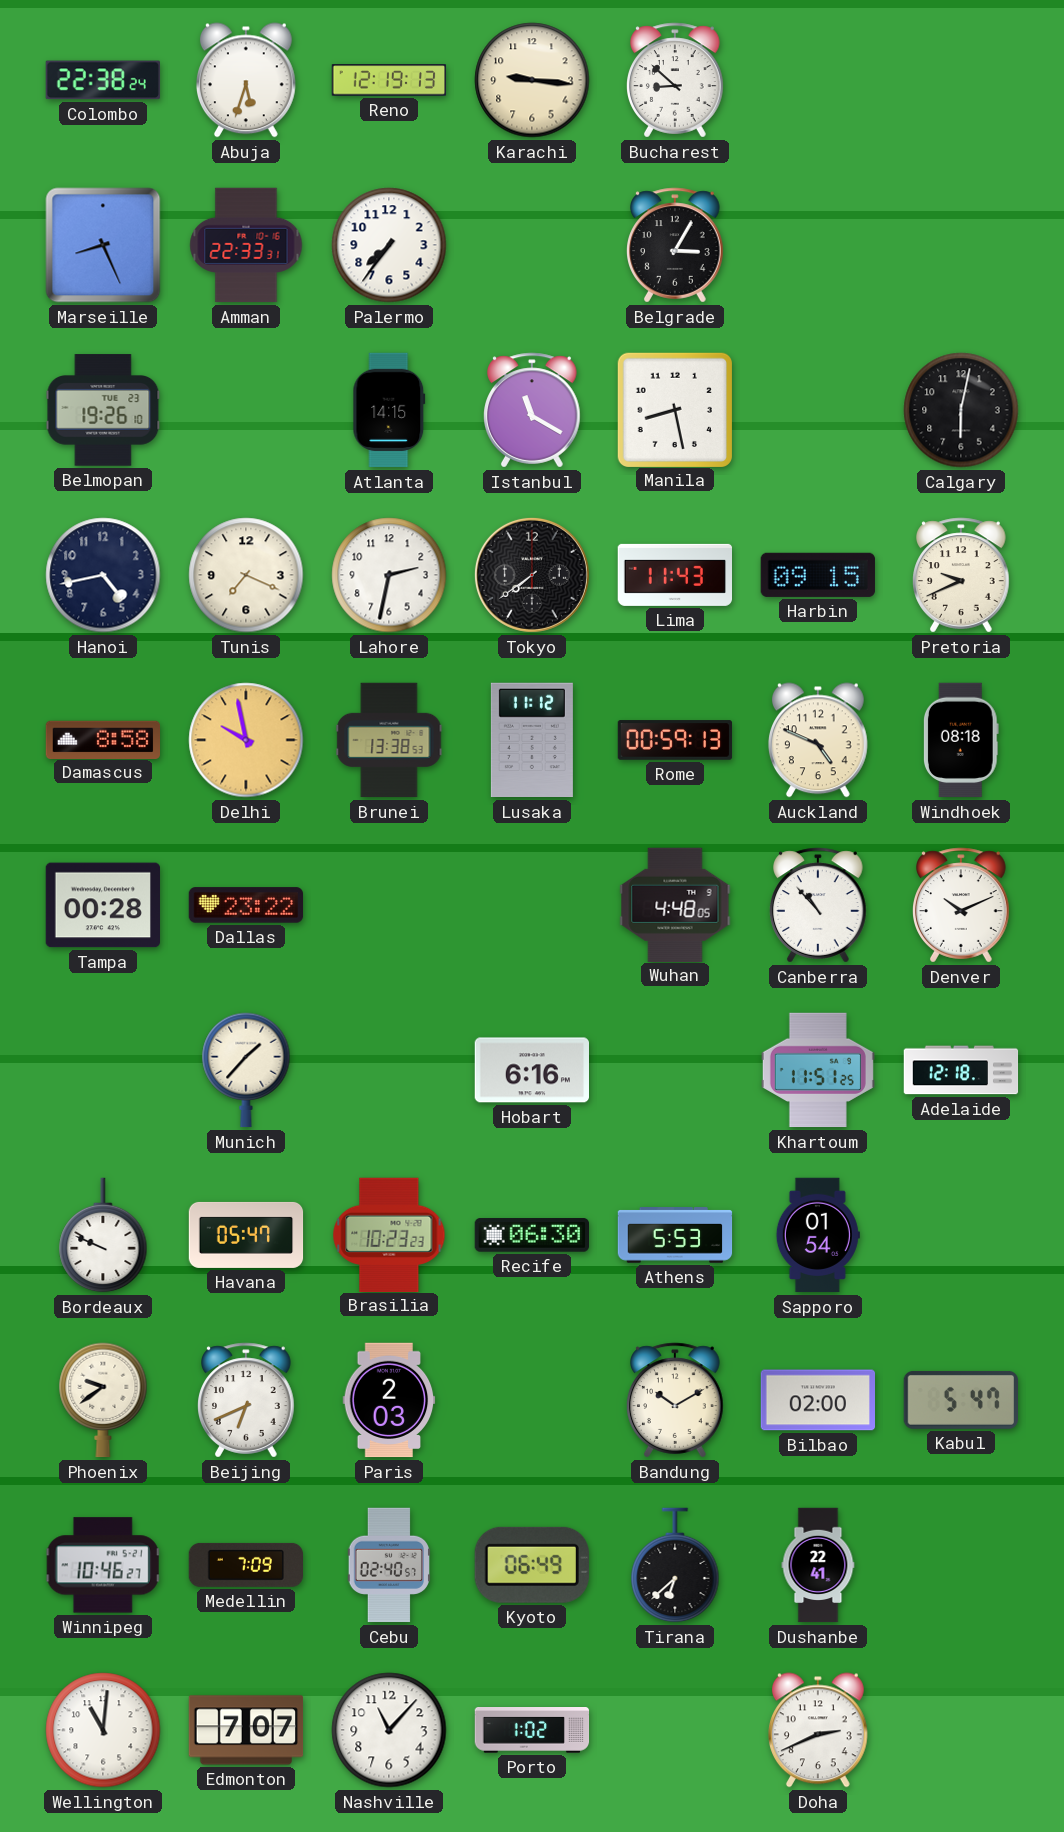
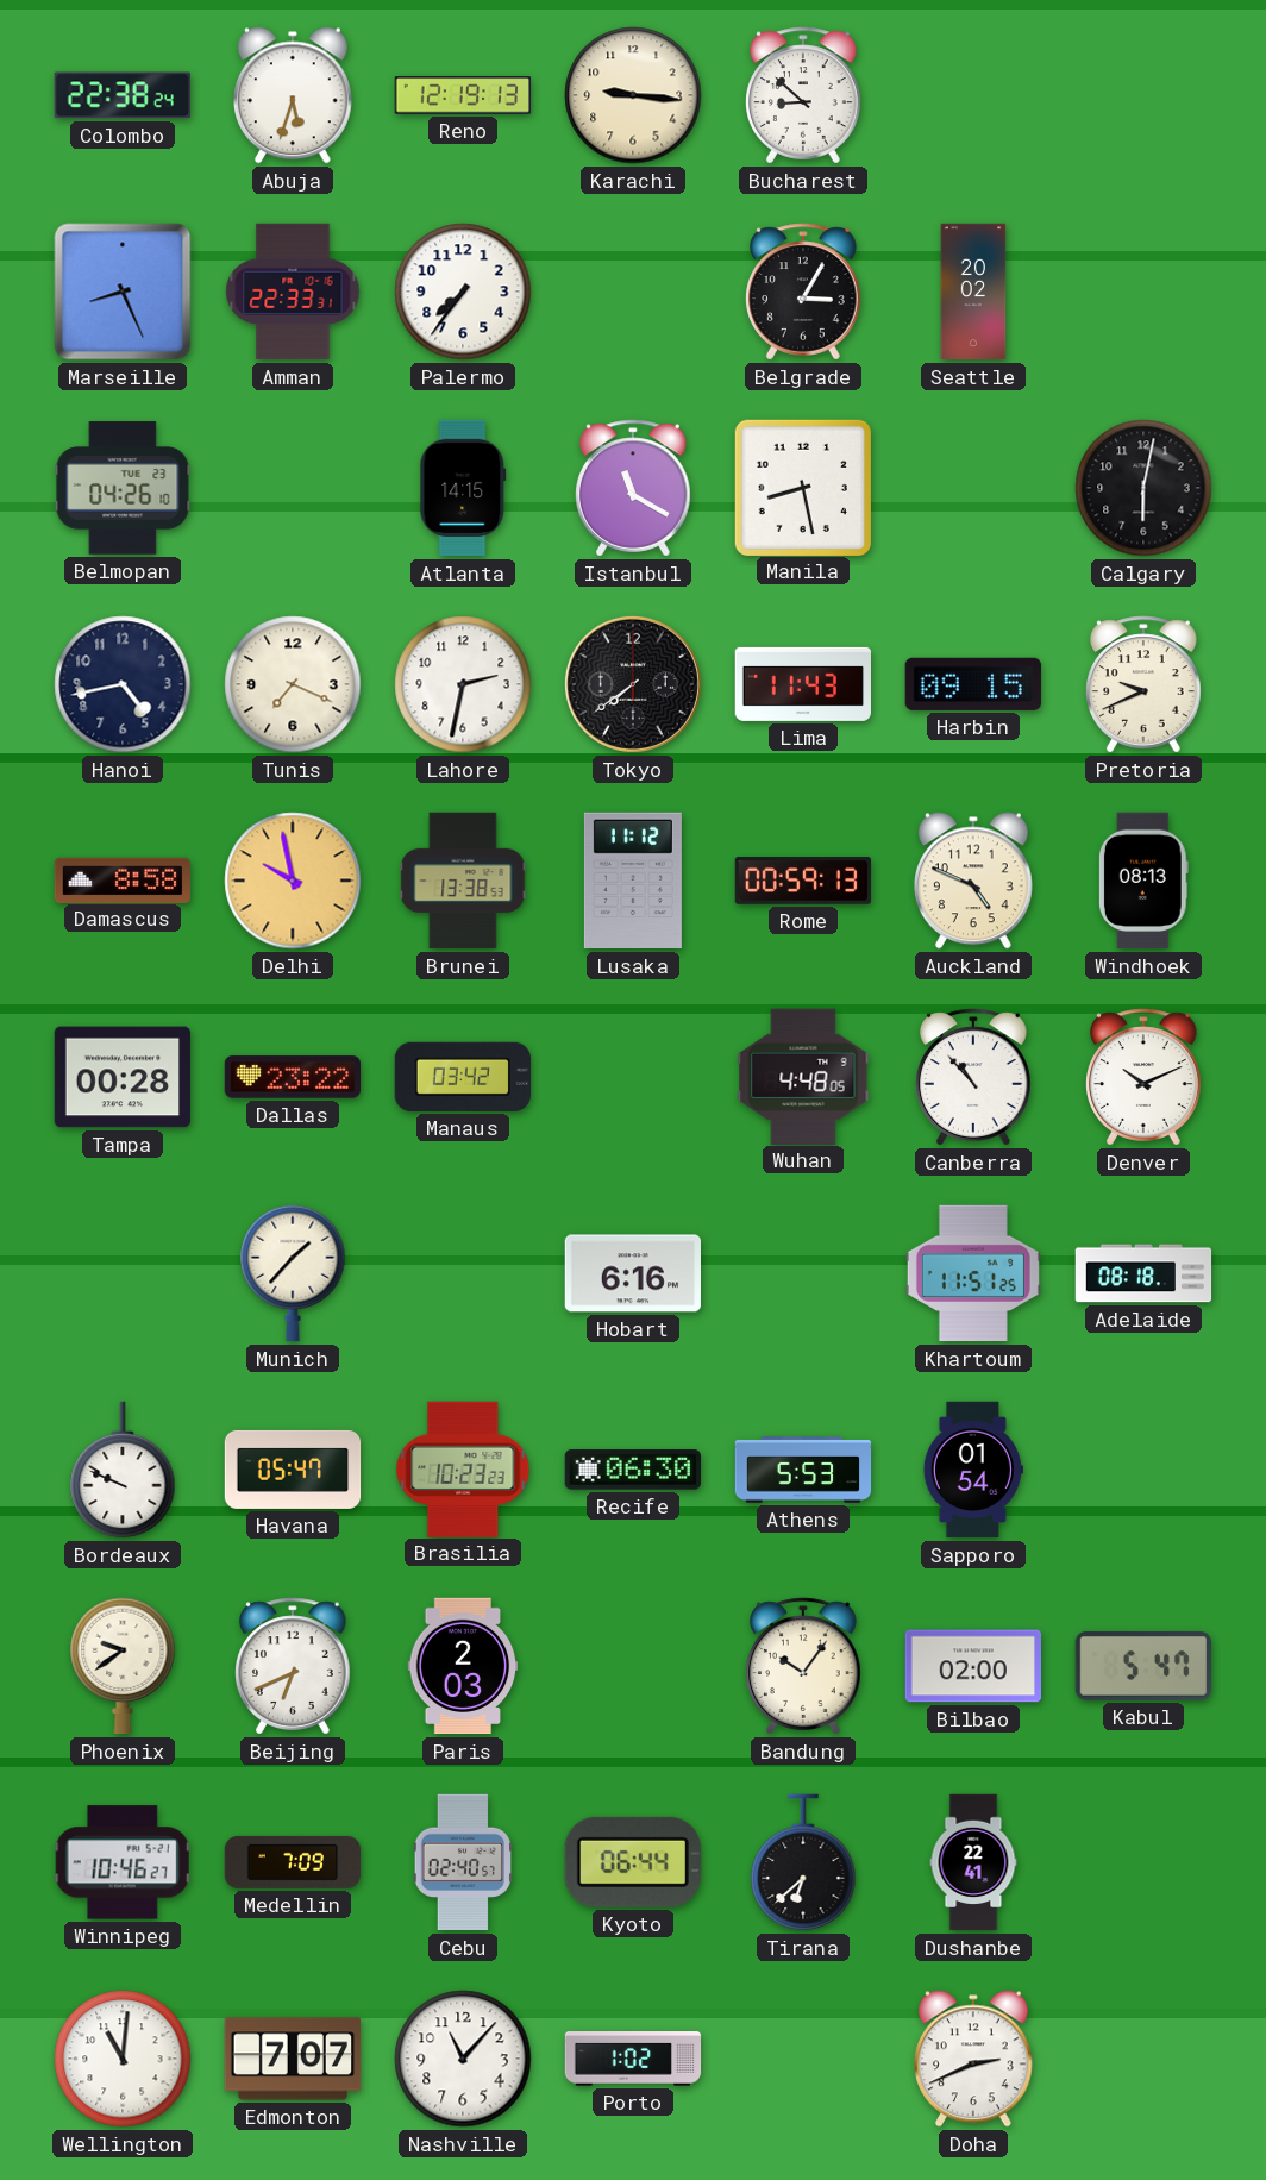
Seattle: none -> 20:02 (973, 292)
Belmopan: 19:26 -> 04:26 (123, 488)
Windhoek: 08:18 -> 08:13 (1143, 881)
Manaus: none -> 03:42 (462, 1077)
Adelaide: 12:18 -> 08:18 (1143, 1273)
Bandung: 10:10 -> 10:06 (804, 1666)
Kyoto: 06:49 -> 06:44 (633, 1862)
